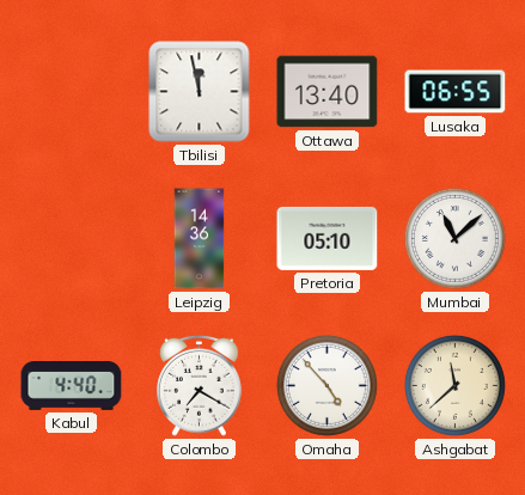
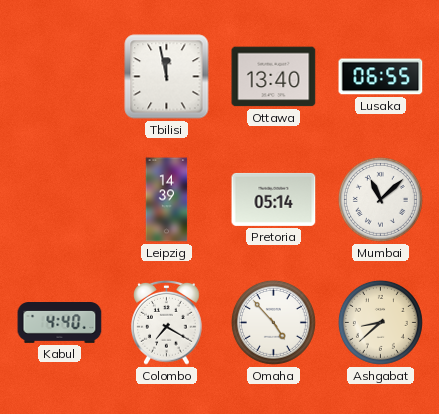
Leipzig: 14:36 -> 14:39 (167, 200)
Pretoria: 05:10 -> 05:14 (274, 199)
Ashgabat: 11:38 -> 8:38 (380, 322)
